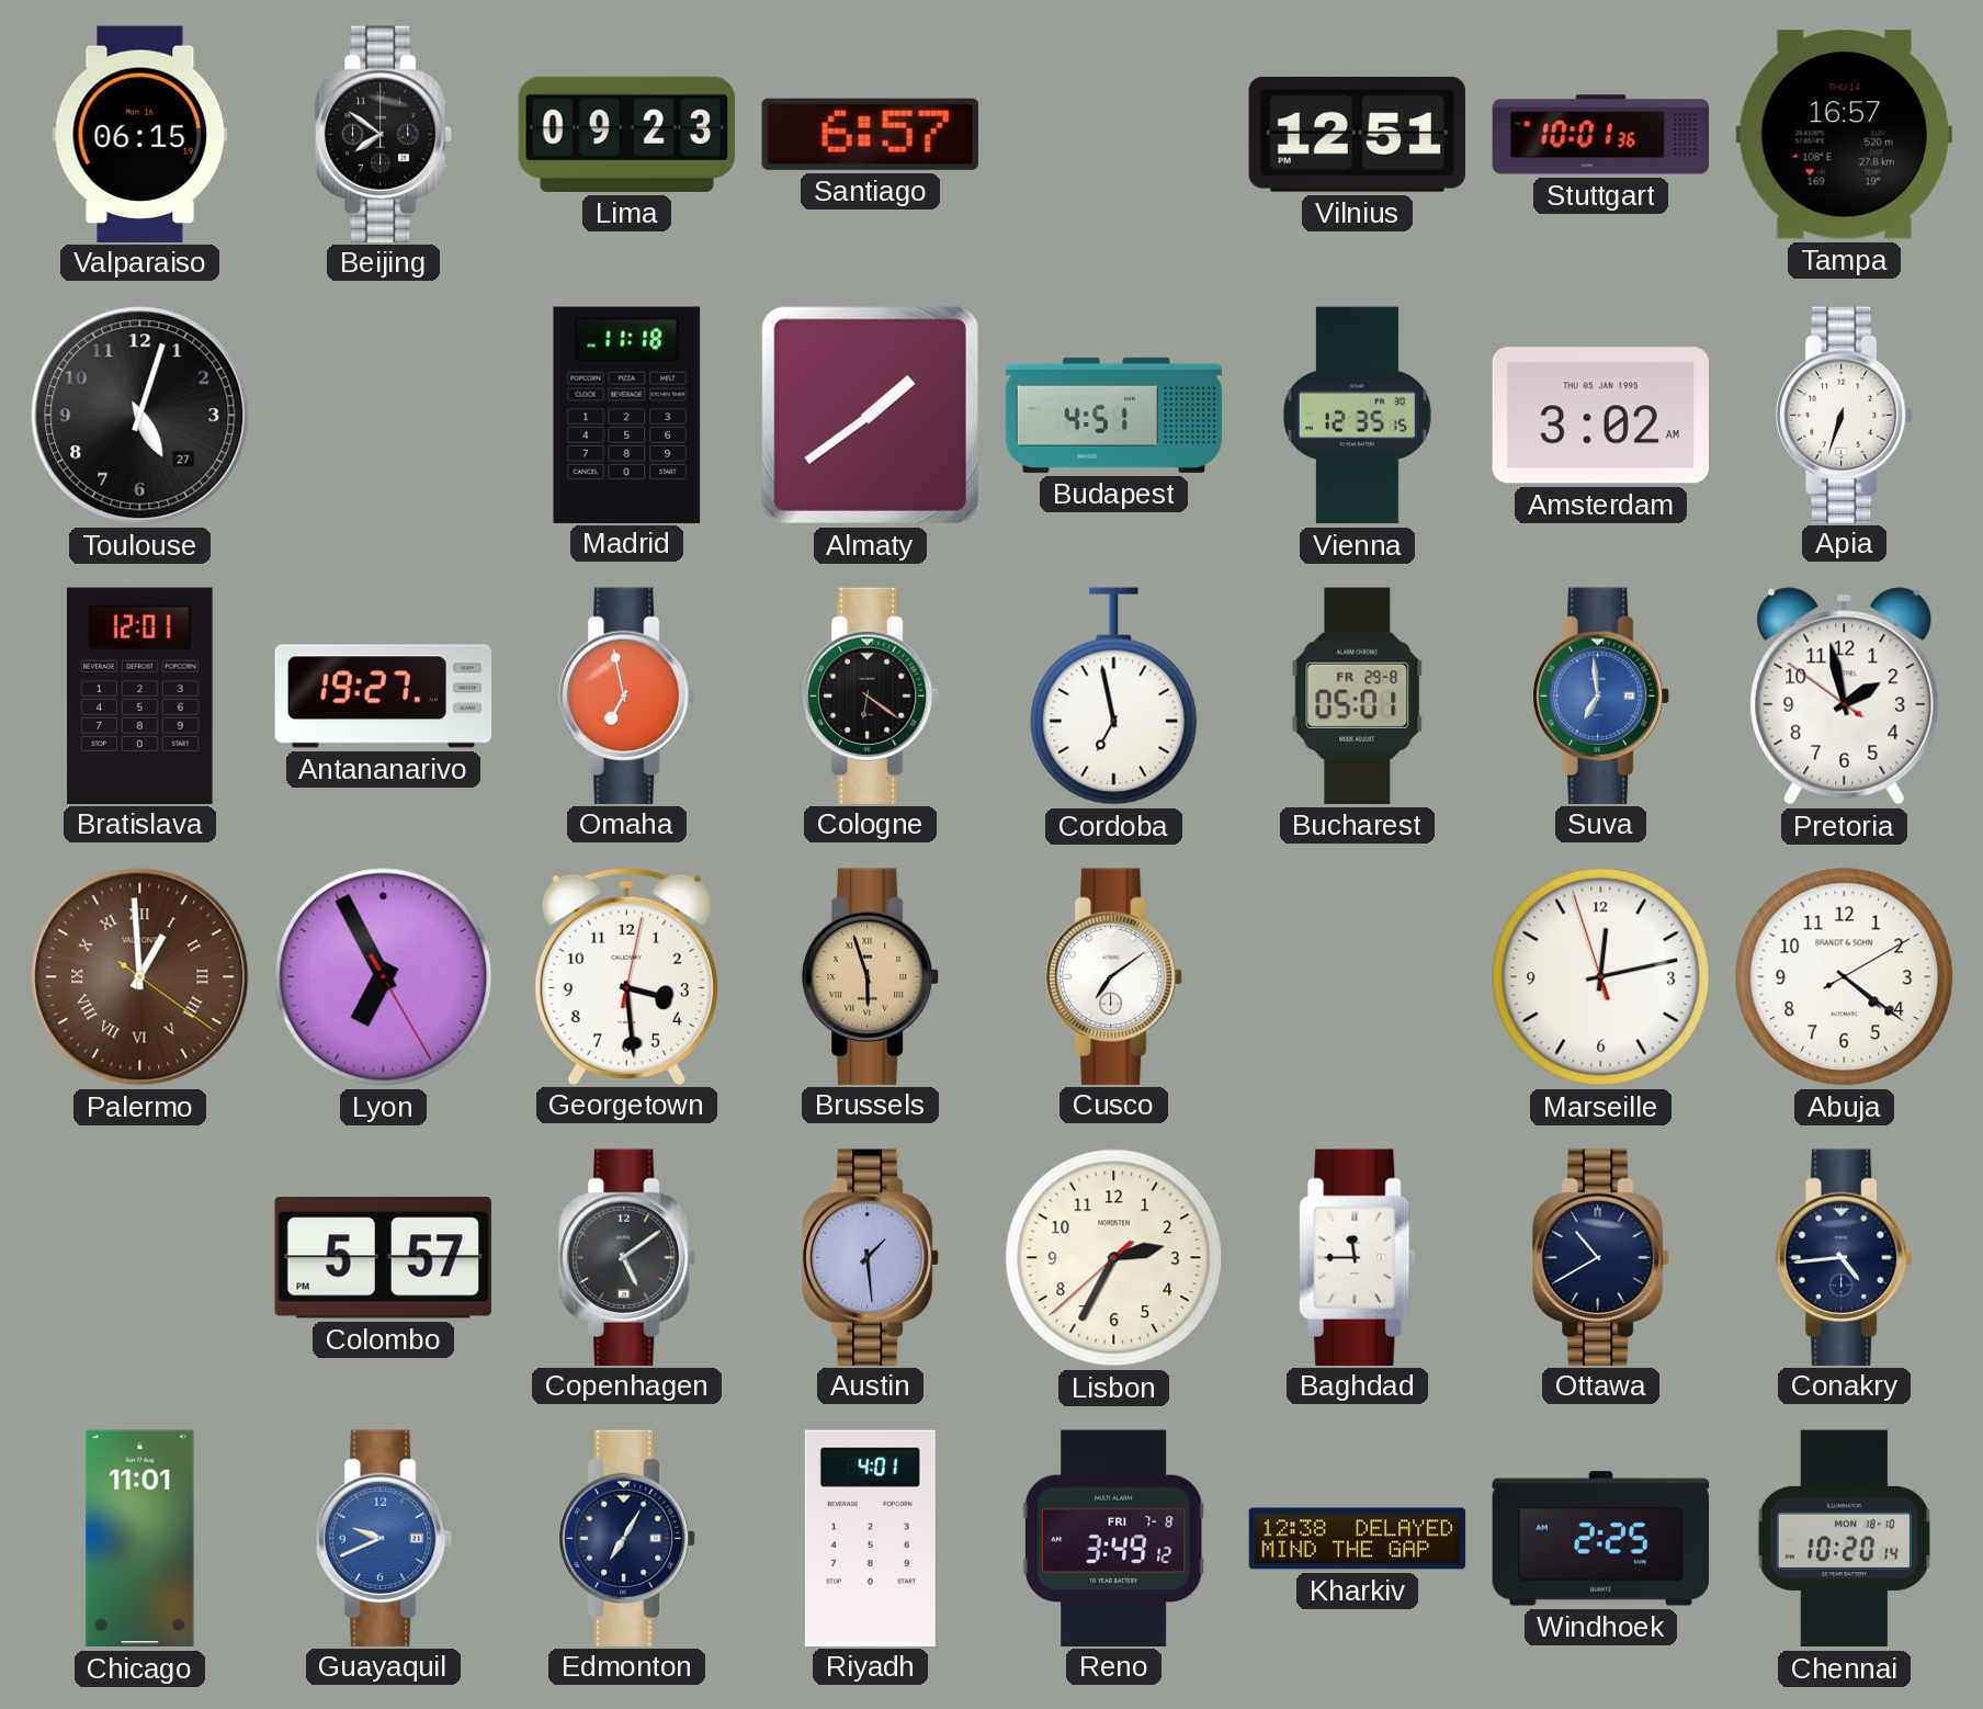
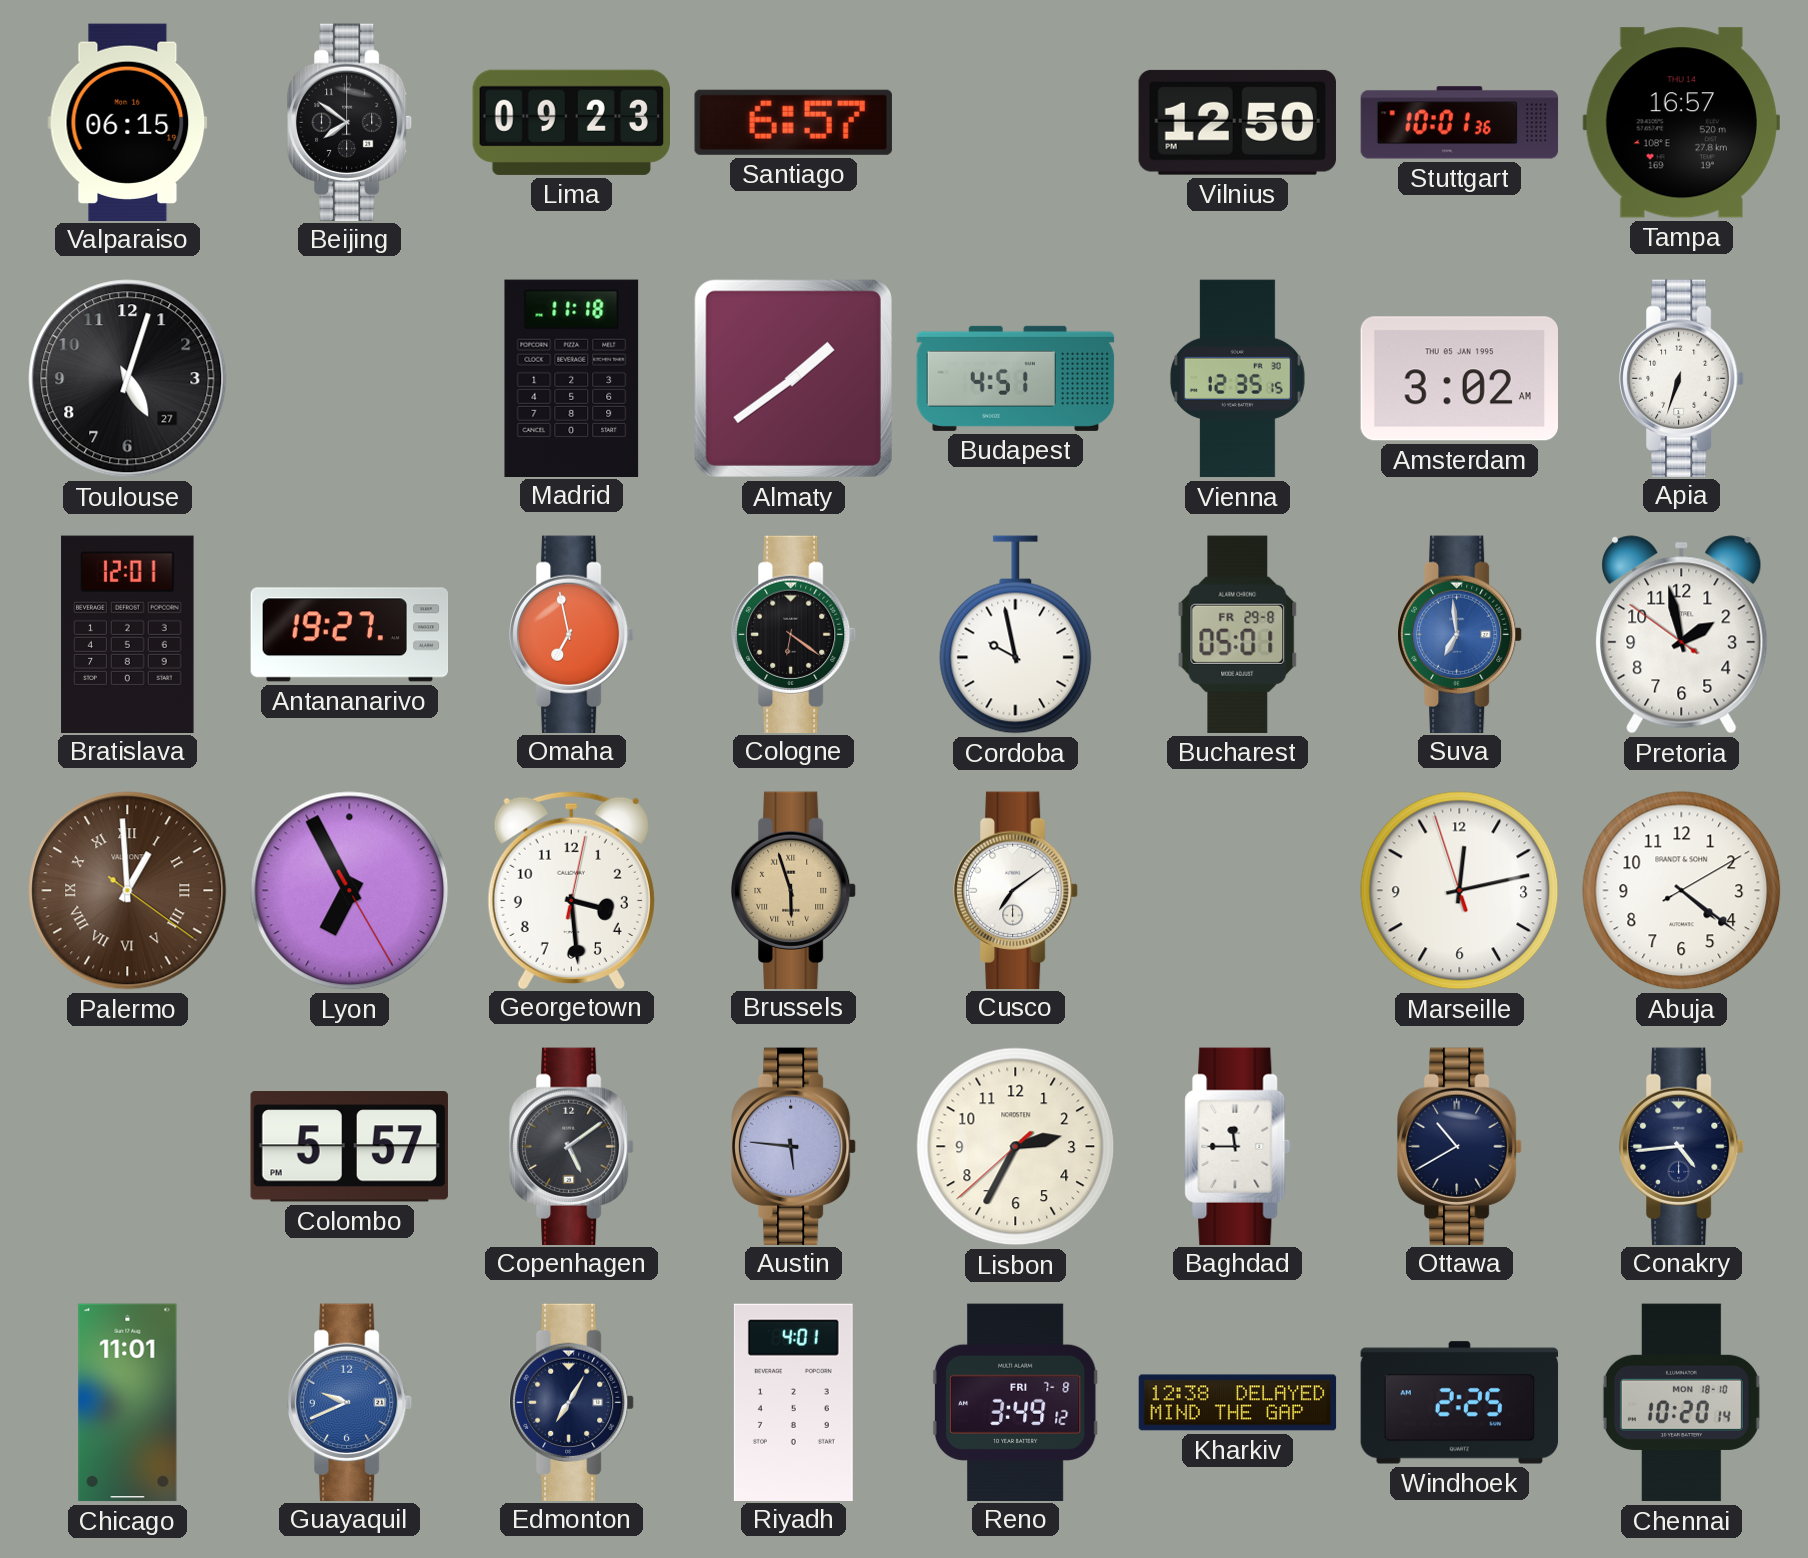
Vilnius: 12:51 -> 12:50 (1237, 122)
Cordoba: 6:58 -> 9:58 (1016, 635)
Austin: 1:29 -> 5:46 (795, 1146)
